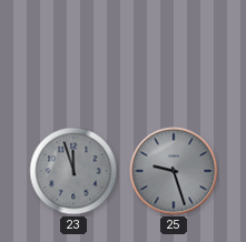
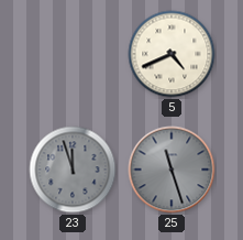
5: none -> 4:41 (172, 54)
25: 9:27 -> 11:27 (172, 170)
